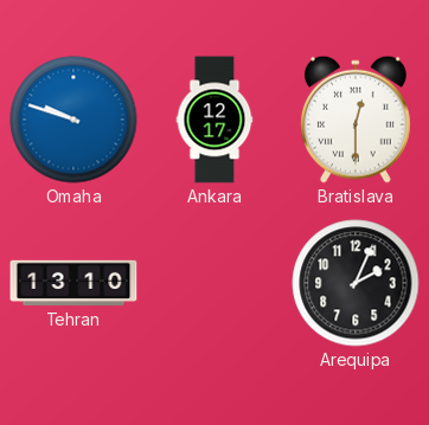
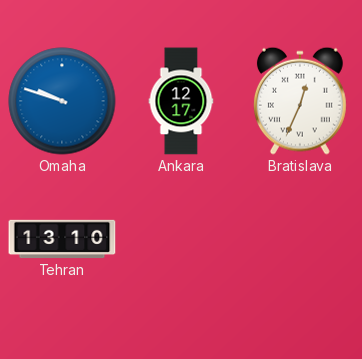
Bratislava: 12:30 -> 12:34 (300, 101)
Arequipa: 2:04 -> none (356, 283)
